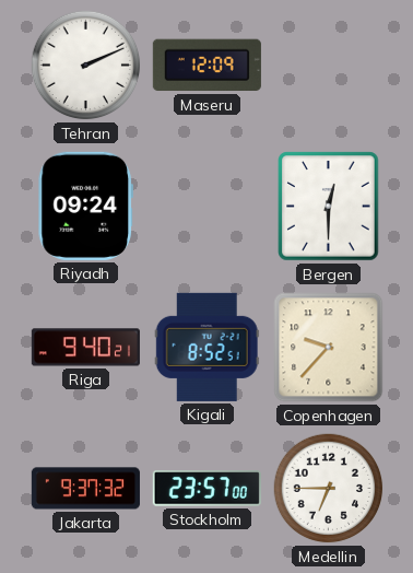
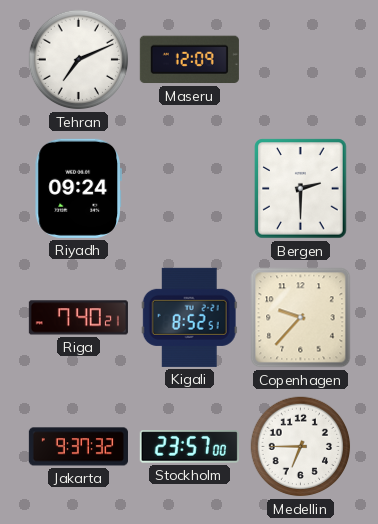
Tehran: 2:11 -> 7:11 (79, 60)
Bergen: 12:30 -> 2:30 (301, 189)
Riga: 9:40 -> 7:40 (78, 318)
